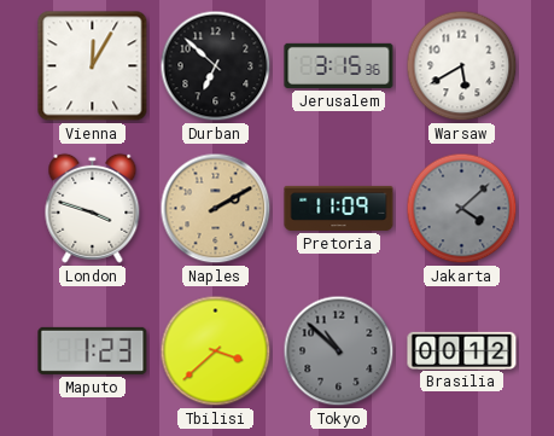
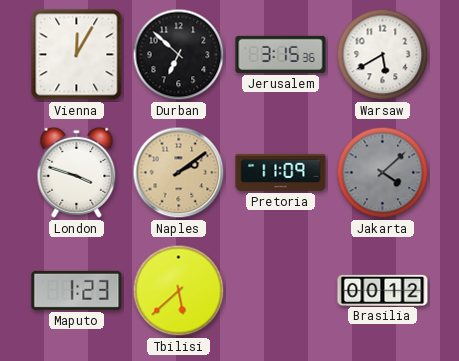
Naples: 2:10 -> 2:09 (179, 173)
Tbilisi: 3:38 -> 5:38 (179, 291)
Tokyo: 10:52 -> none (339, 351)
